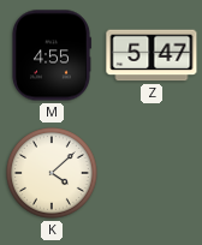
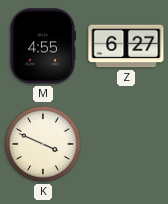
Z: 5:47 -> 6:27 (126, 46)
K: 4:08 -> 3:49 (44, 145)
